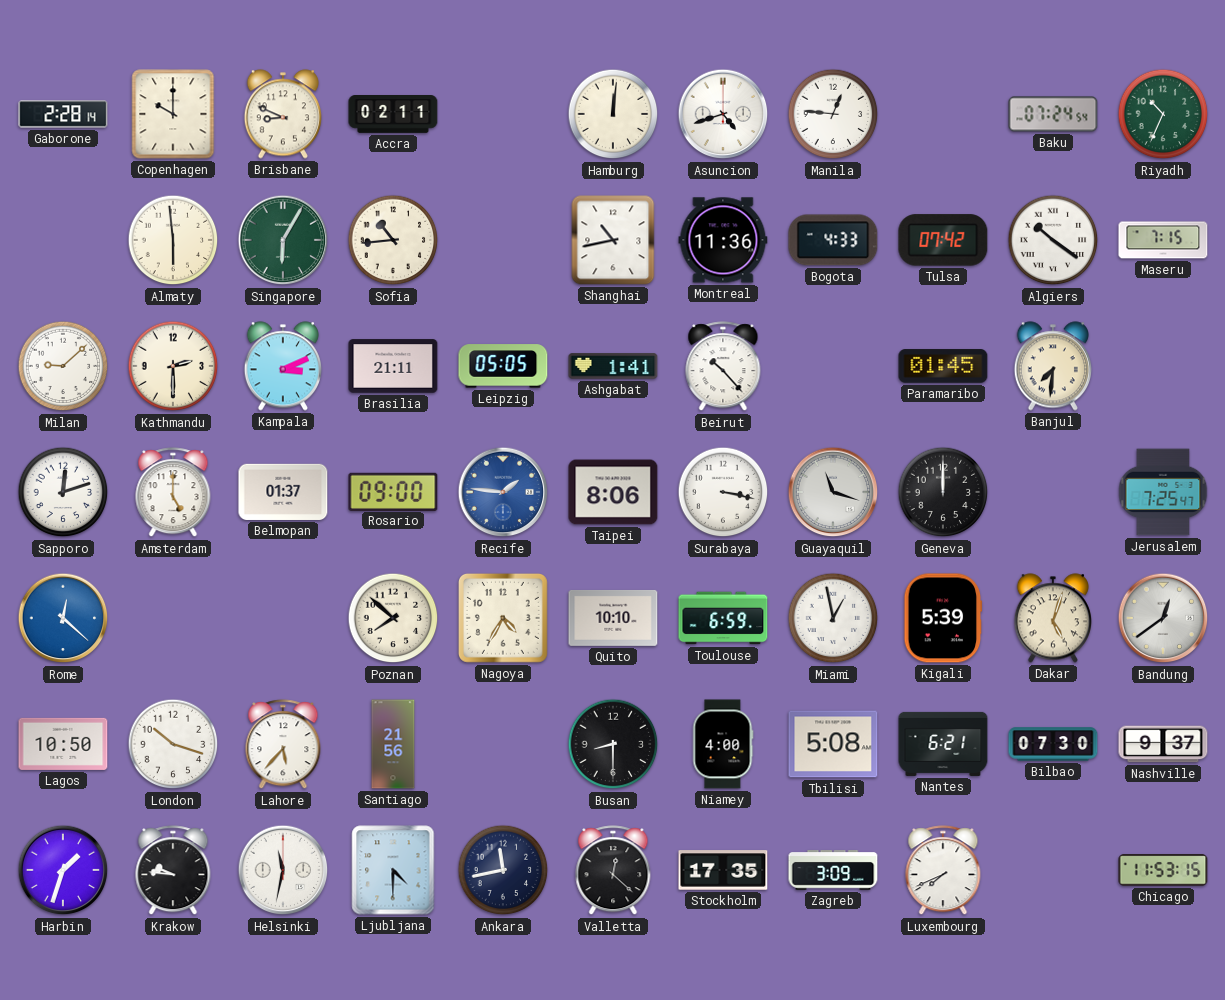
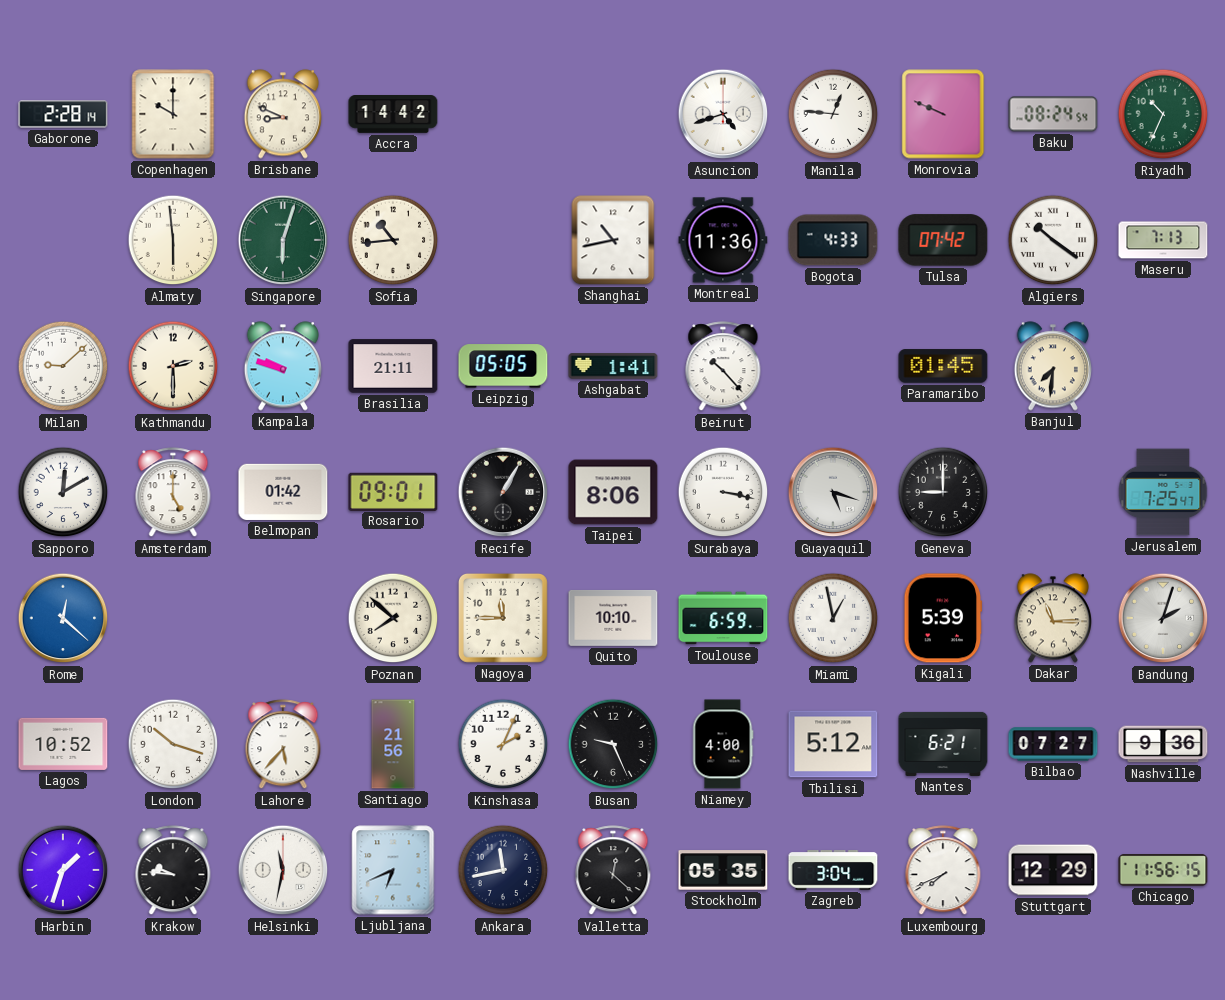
Accra: 02:11 -> 14:42 (393, 115)
Hamburg: 12:01 -> none (613, 114)
Monrovia: none -> 9:49 (943, 114)
Baku: 07:24 -> 08:24 (1053, 114)
Singapore: 6:05 -> 6:03 (283, 240)
Maseru: 7:15 -> 7:13 (1163, 240)
Kampala: 3:11 -> 9:48 (282, 366)
Sapporo: 12:12 -> 12:10 (63, 492)
Belmopan: 01:37 -> 01:42 (283, 492)
Rosario: 09:00 -> 09:01 (393, 491)
Recife: 1:46 -> 1:05 (503, 492)
Recife dial: blue -> black (503, 492)
Guayaquil: 11:18 -> 5:18 (833, 492)
Geneva: 12:00 -> 9:00 (943, 492)
Nagoya: 4:35 -> 11:45 (503, 618)
Dakar: 5:03 -> 11:15 (1052, 618)
Bandung: 12:39 -> 2:03 (1163, 618)
Lagos: 10:50 -> 10:52 (63, 744)
Kinshasa: none -> 2:04 (503, 744)
Busan: 8:30 -> 9:26 (613, 744)
Tbilisi: 5:08 -> 5:12 (833, 744)
Bilbao: 07:30 -> 07:27 (1053, 744)
Nashville: 9:37 -> 9:36 (1163, 744)
Ljubljana: 4:30 -> 6:41 (393, 870)
Stockholm: 17:35 -> 05:35 (723, 870)
Zagreb: 3:09 -> 3:04 (833, 870)
Stuttgart: none -> 12:29 (1053, 870)
Chicago: 11:53 -> 11:56 (1163, 870)
